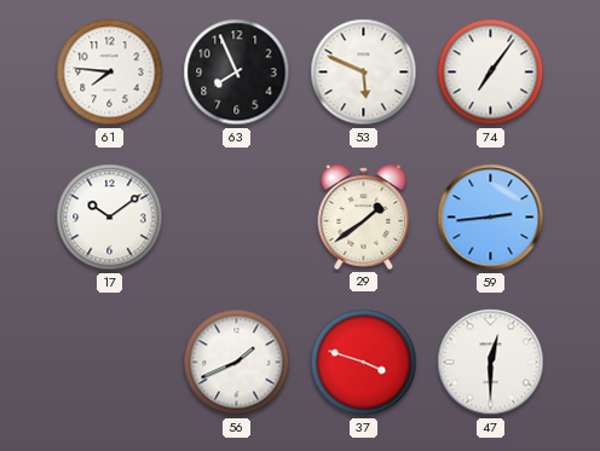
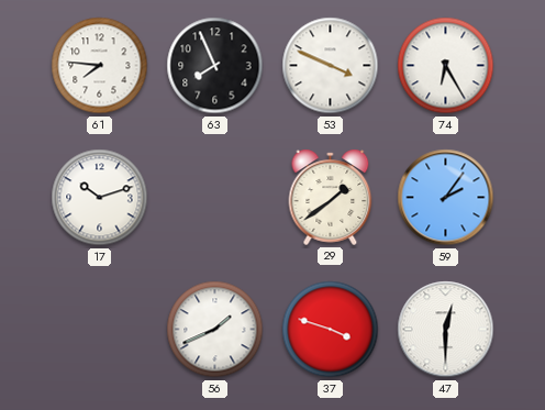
53: 5:49 -> 3:49 (331, 66)
74: 7:06 -> 6:25 (446, 66)
17: 10:09 -> 10:12 (100, 198)
59: 2:44 -> 2:06 (446, 198)
